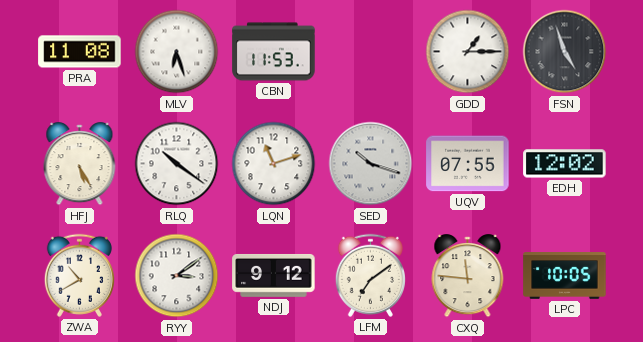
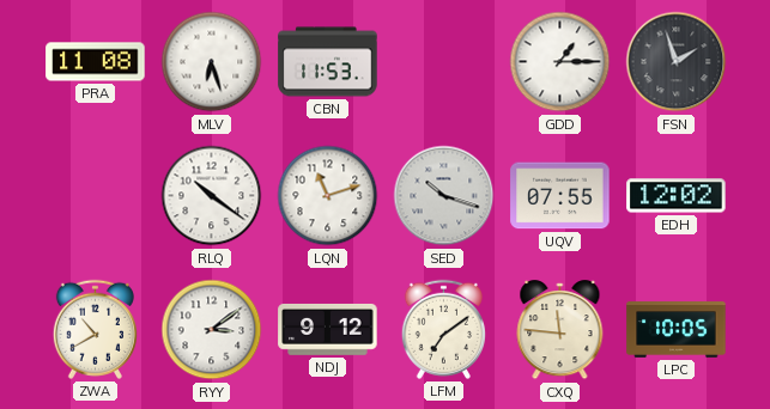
FSN: 4:57 -> 1:57 (677, 62)
HFJ: 5:25 -> none (80, 164)
